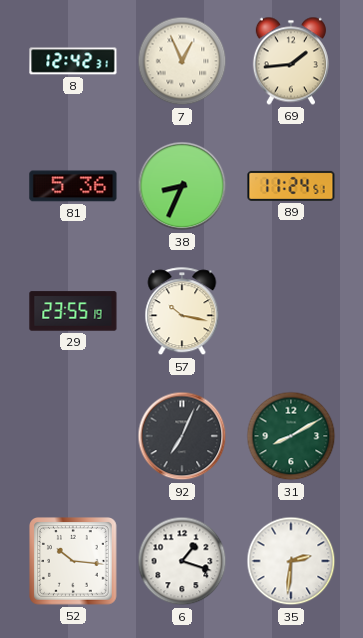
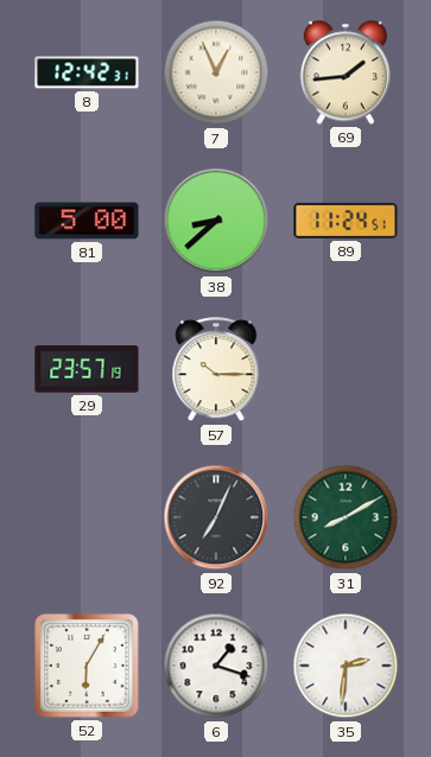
81: 5:36 -> 5:00 (87, 221)
38: 8:34 -> 8:38 (216, 221)
29: 23:55 -> 23:57 (87, 369)
57: 10:17 -> 10:15 (216, 370)
52: 10:16 -> 6:05 (88, 667)
